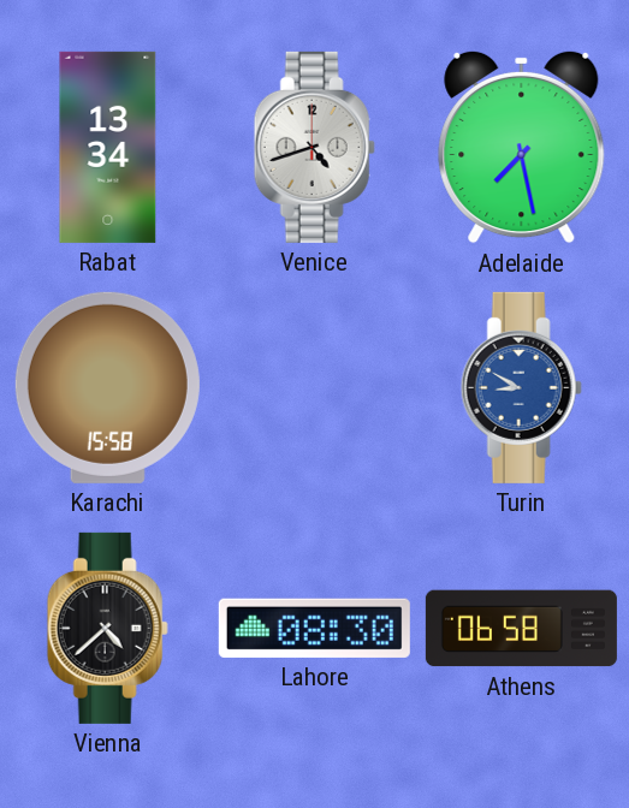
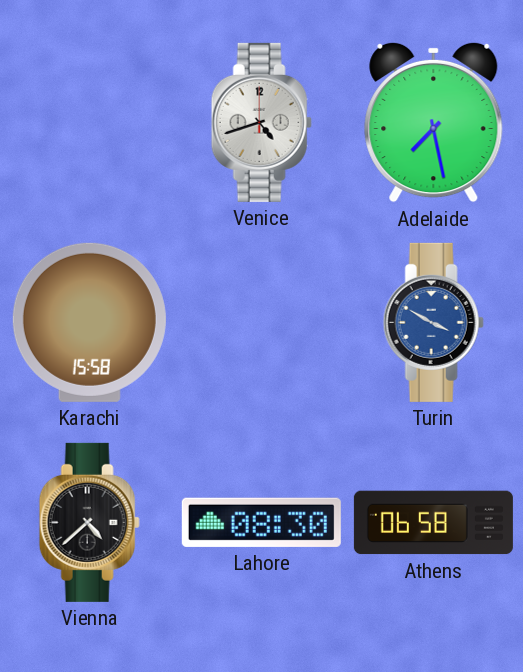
Rabat: 13:34 -> none (108, 147)
Turin: 8:50 -> 3:50 (433, 322)
